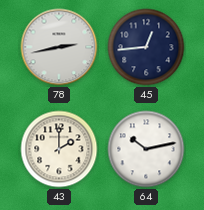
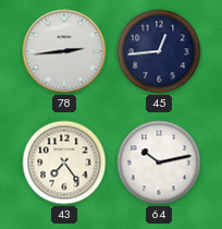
78: 2:43 -> 2:44 (64, 51)
43: 2:00 -> 7:24 (64, 162)
